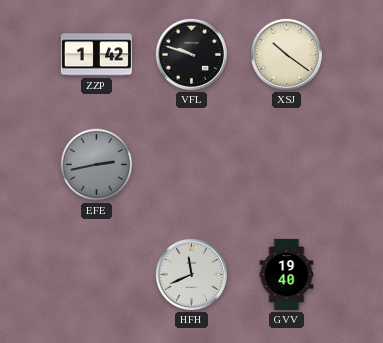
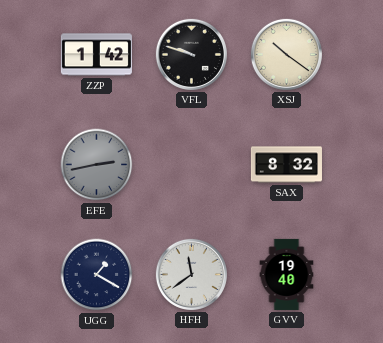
SAX: none -> 8:32 (286, 165)
UGG: none -> 1:20 (97, 275)
HFH: 11:41 -> 11:39 (191, 274)
